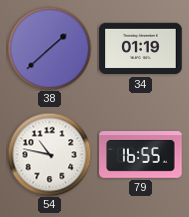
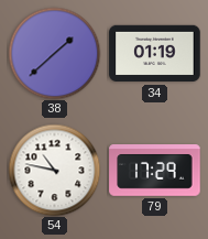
79: 16:55 -> 17:29 (155, 171)
